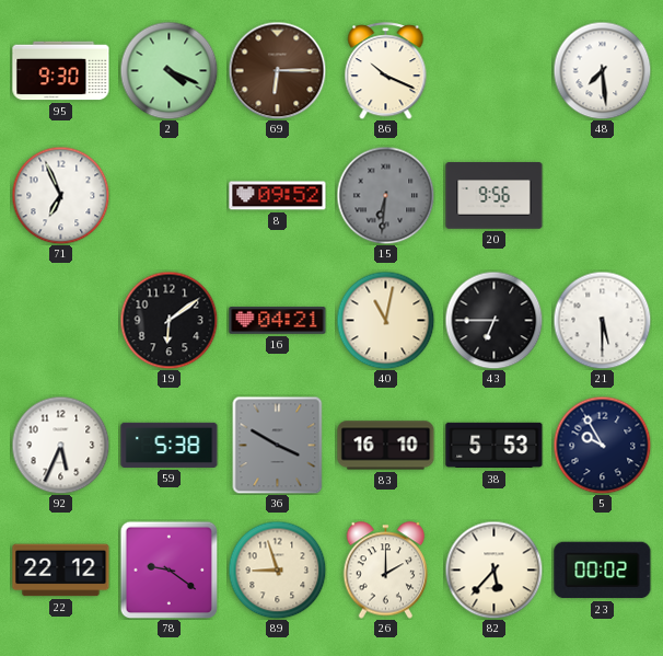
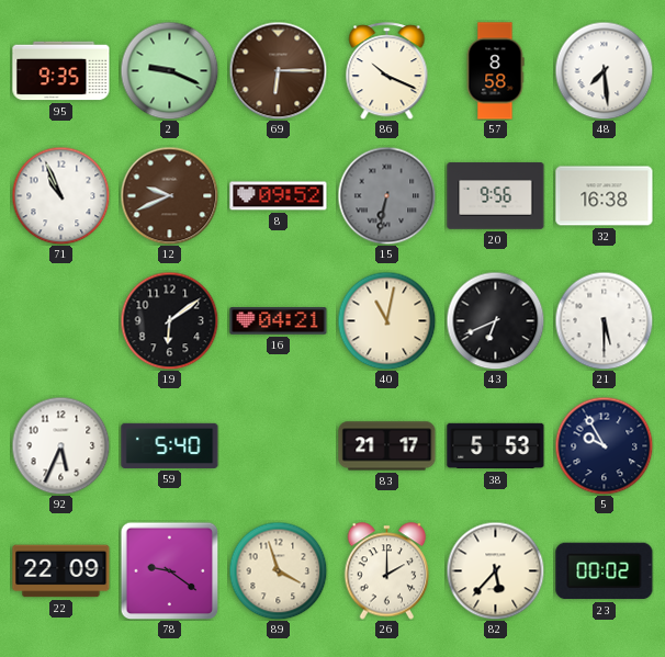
95: 9:30 -> 9:35 (61, 71)
2: 4:19 -> 9:19 (169, 70)
57: none -> 8:58 (495, 71)
71: 6:56 -> 10:56 (60, 195)
12: none -> 9:41 (169, 195)
15: 6:31 -> 6:32 (386, 195)
32: none -> 16:38 (605, 196)
43: 6:45 -> 6:41 (495, 320)
59: 5:38 -> 5:40 (170, 445)
36: 3:50 -> none (278, 445)
83: 16:10 -> 21:17 (387, 446)
22: 22:12 -> 22:09 (61, 571)
89: 8:57 -> 3:57 (278, 570)
